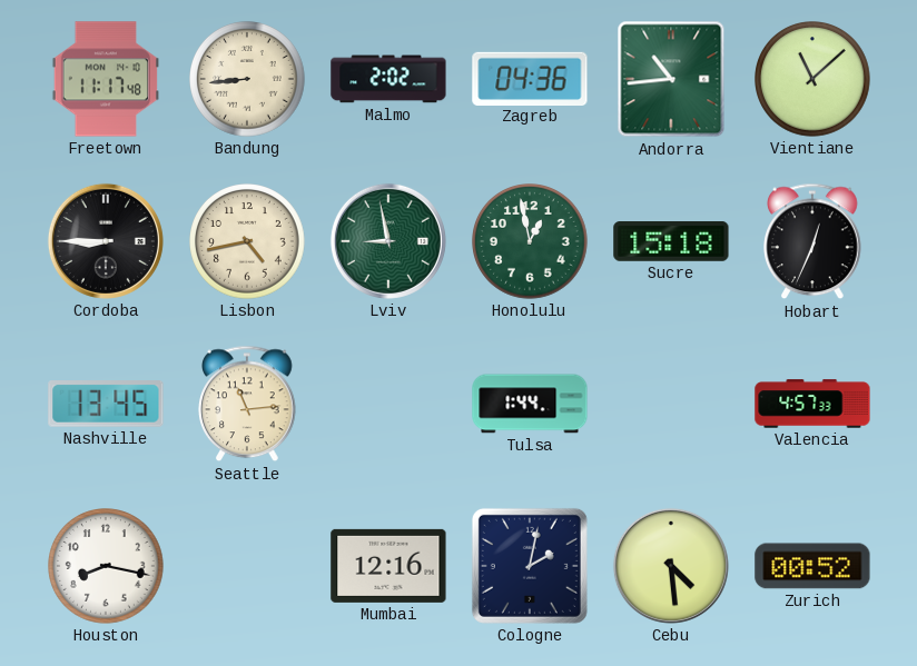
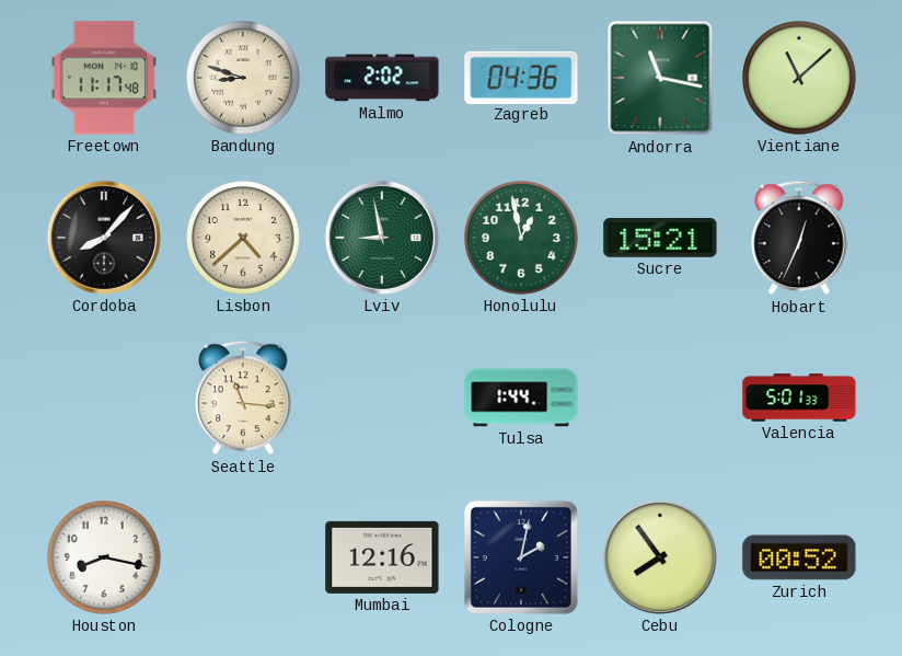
Bandung: 8:44 -> 8:48 (243, 78)
Andorra: 10:44 -> 11:17 (660, 78)
Cordoba: 8:45 -> 8:07 (104, 238)
Lisbon: 4:43 -> 4:38 (243, 238)
Sucre: 15:18 -> 15:21 (660, 239)
Nashville: 13:45 -> none (106, 404)
Seattle: 11:14 -> 11:16 (243, 398)
Valencia: 4:57 -> 5:01 (799, 398)
Cebu: 4:29 -> 7:54 (660, 557)
